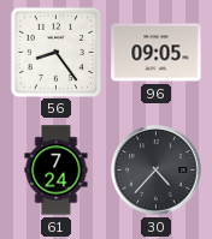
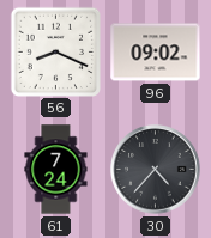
56: 8:24 -> 8:19 (55, 51)
96: 09:05 -> 09:02 (156, 53)
